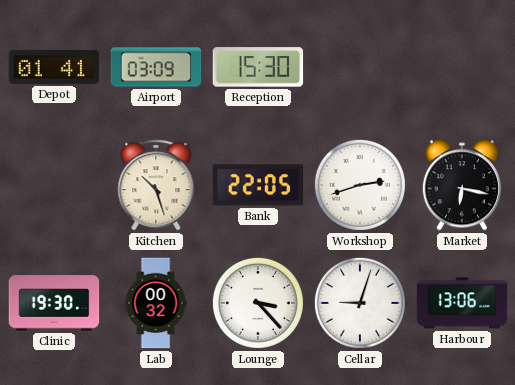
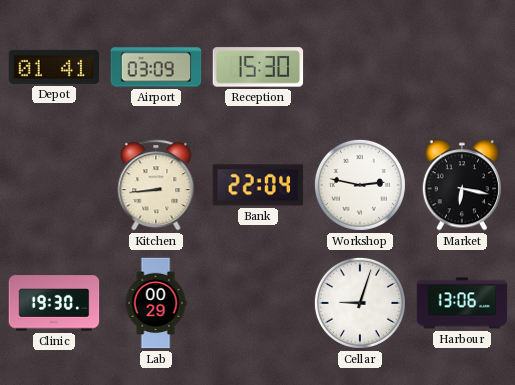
Kitchen: 10:27 -> 8:44 (156, 185)
Bank: 22:05 -> 22:04 (258, 185)
Workshop: 2:42 -> 2:47 (360, 185)
Lab: 00:32 -> 00:29 (156, 303)
Lounge: 3:23 -> none (258, 303)
